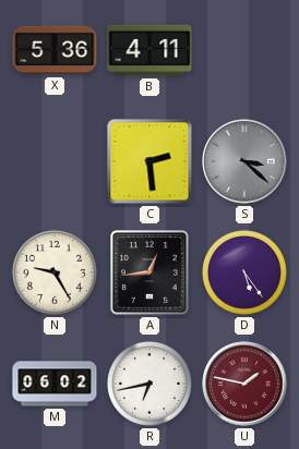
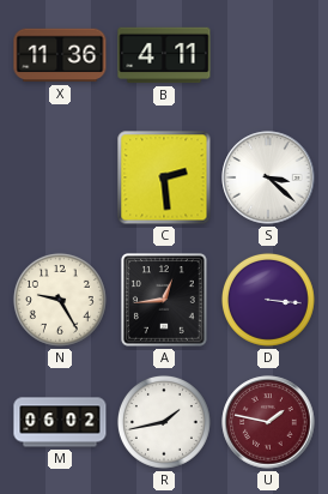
X: 5:36 -> 11:36 (60, 55)
S dial: grey -> white (268, 177)
D: 5:24 -> 3:16 (268, 300)
R: 6:43 -> 1:43 (164, 422)
